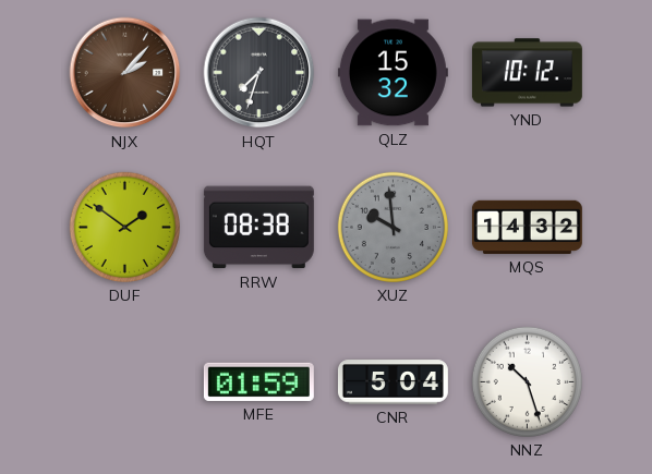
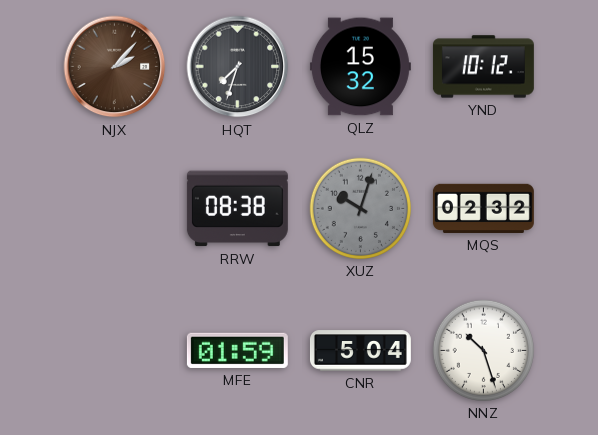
DUF: 1:51 -> none (124, 227)
XUZ: 9:59 -> 10:03 (360, 208)
MQS: 14:32 -> 02:32 (483, 208)
